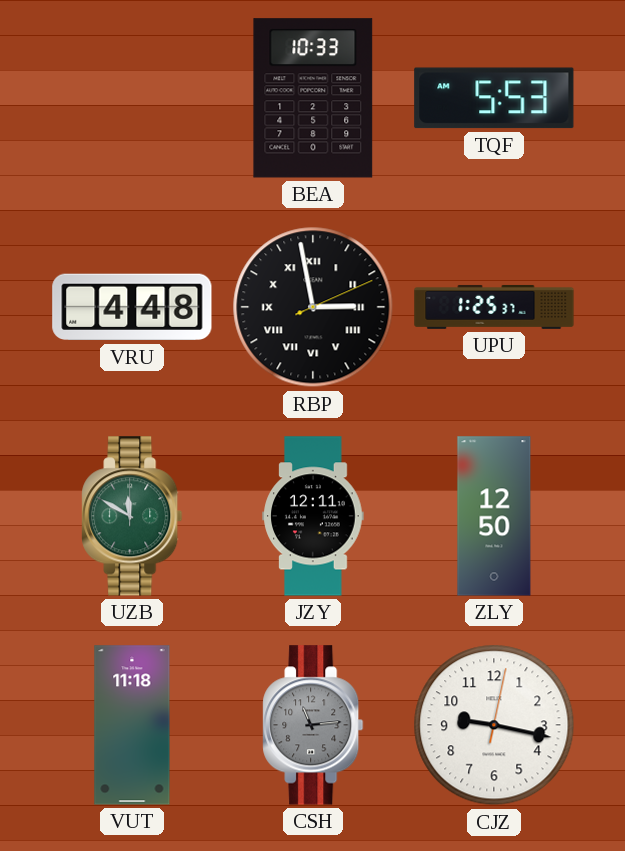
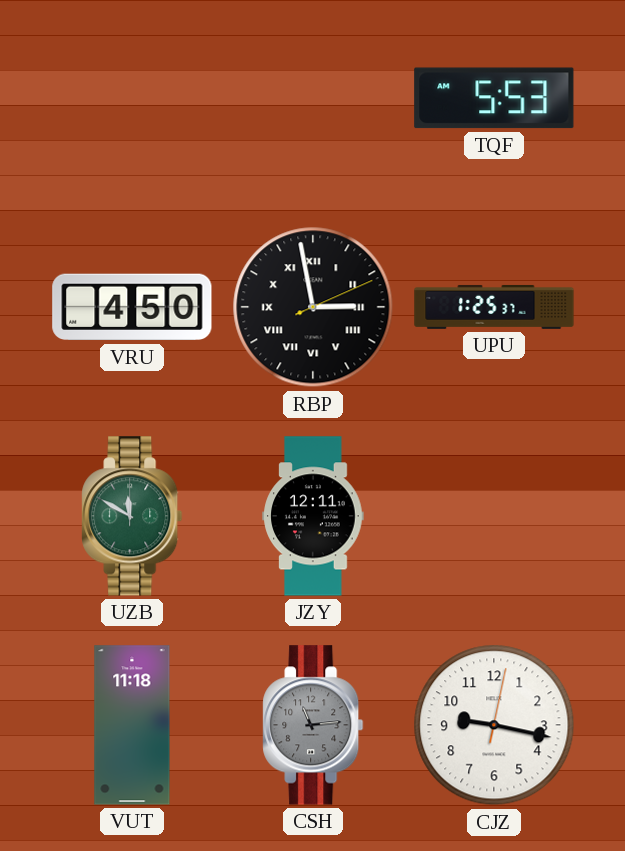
BEA: 10:33 -> none (313, 98)
VRU: 4:48 -> 4:50 (132, 307)
ZLY: 12:50 -> none (494, 516)
